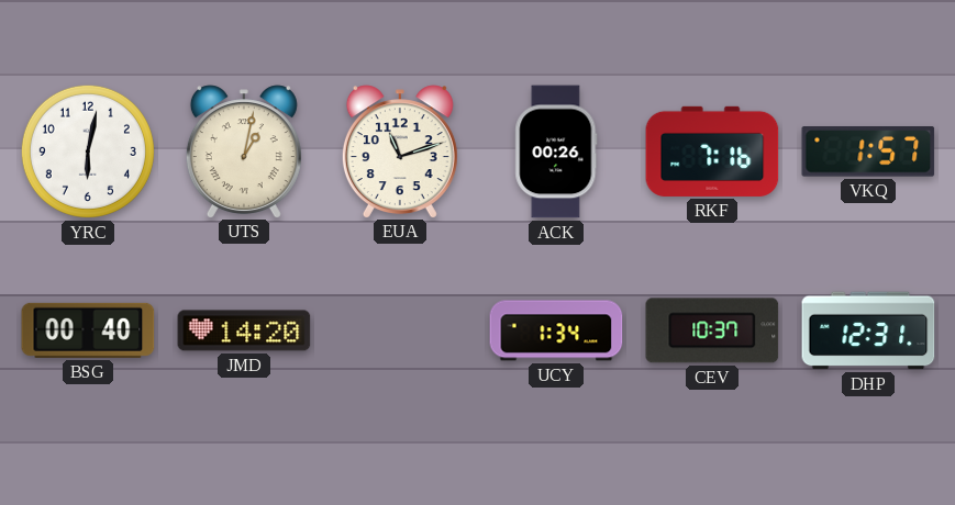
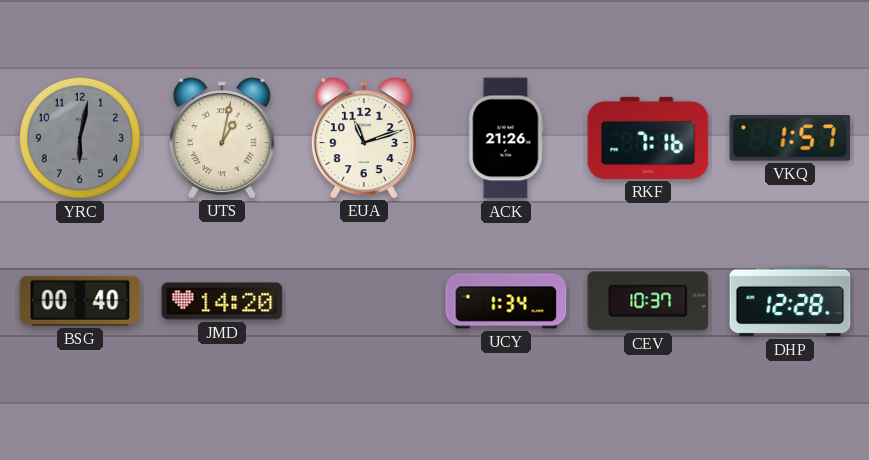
YRC dial: white -> grey (80, 138)
ACK: 00:26 -> 21:26 (506, 138)
DHP: 12:31 -> 12:28 (790, 301)
